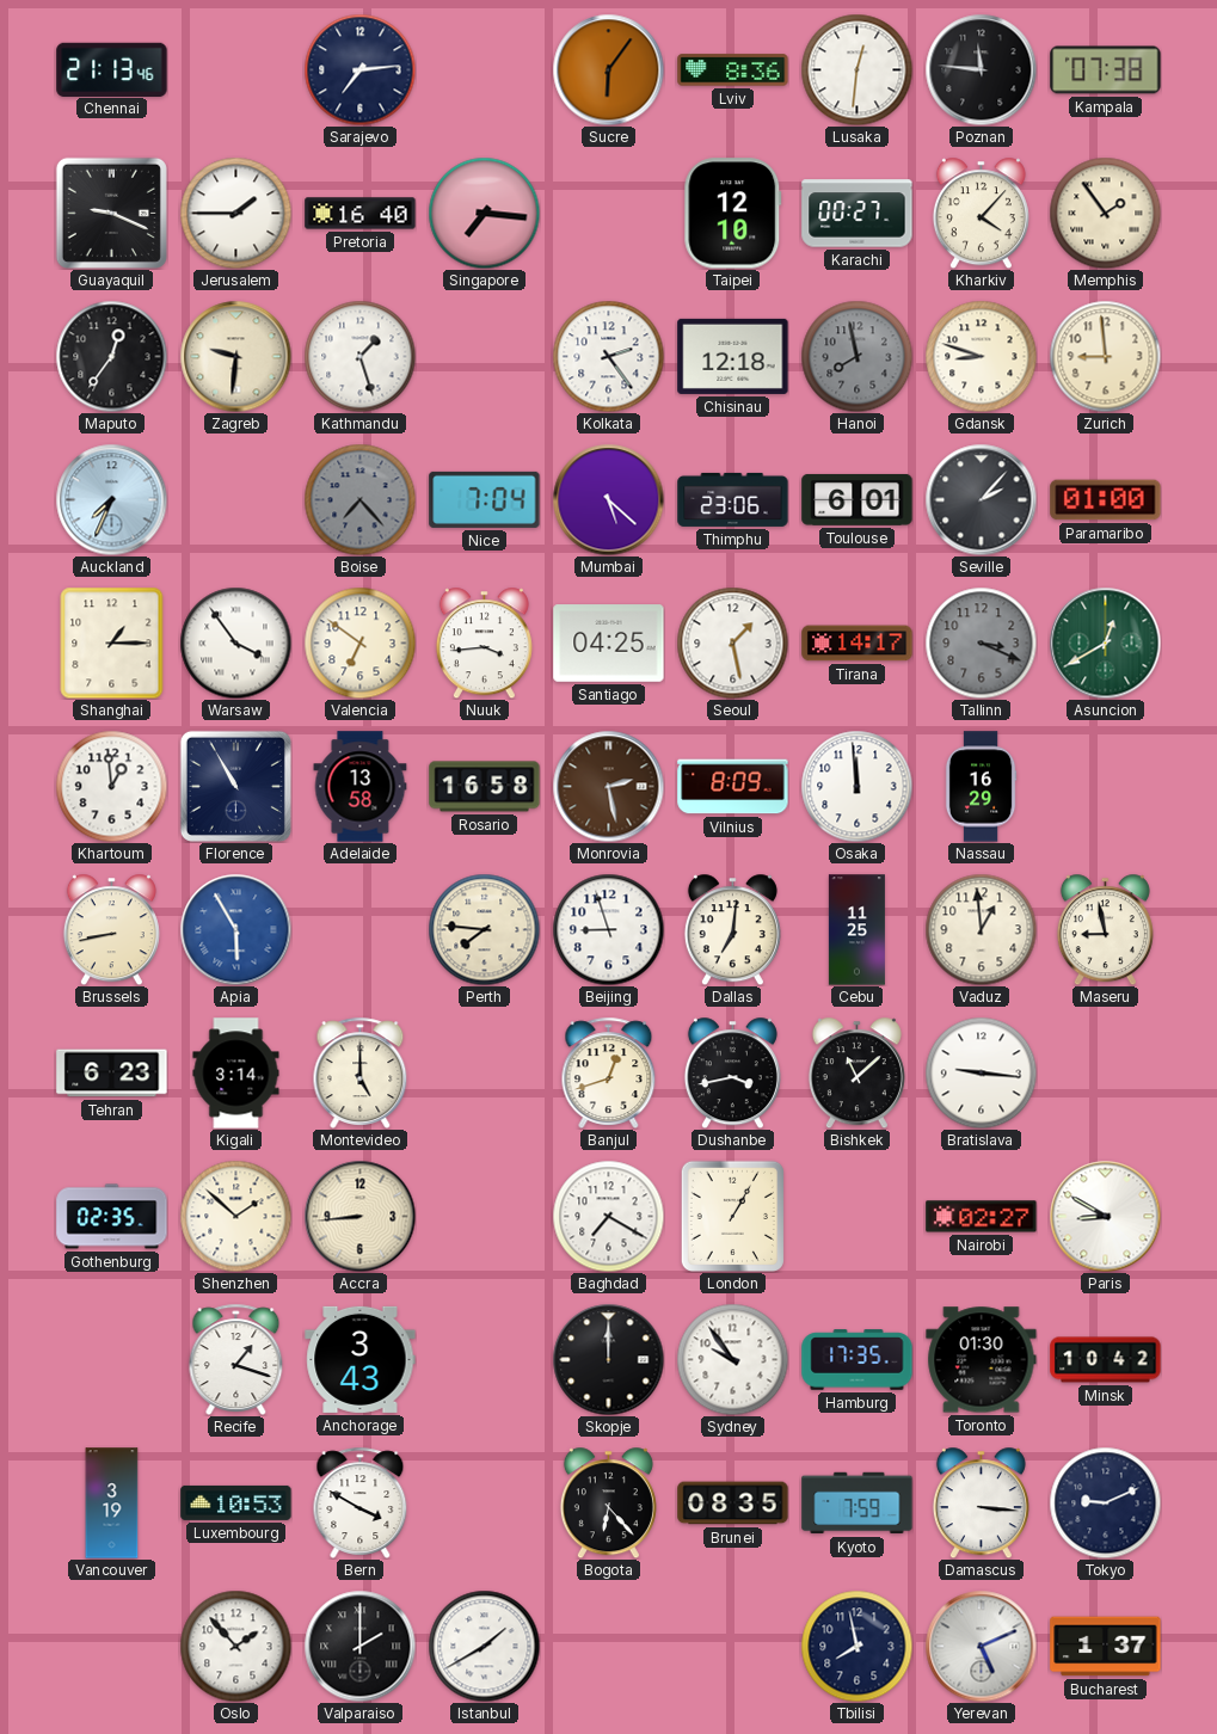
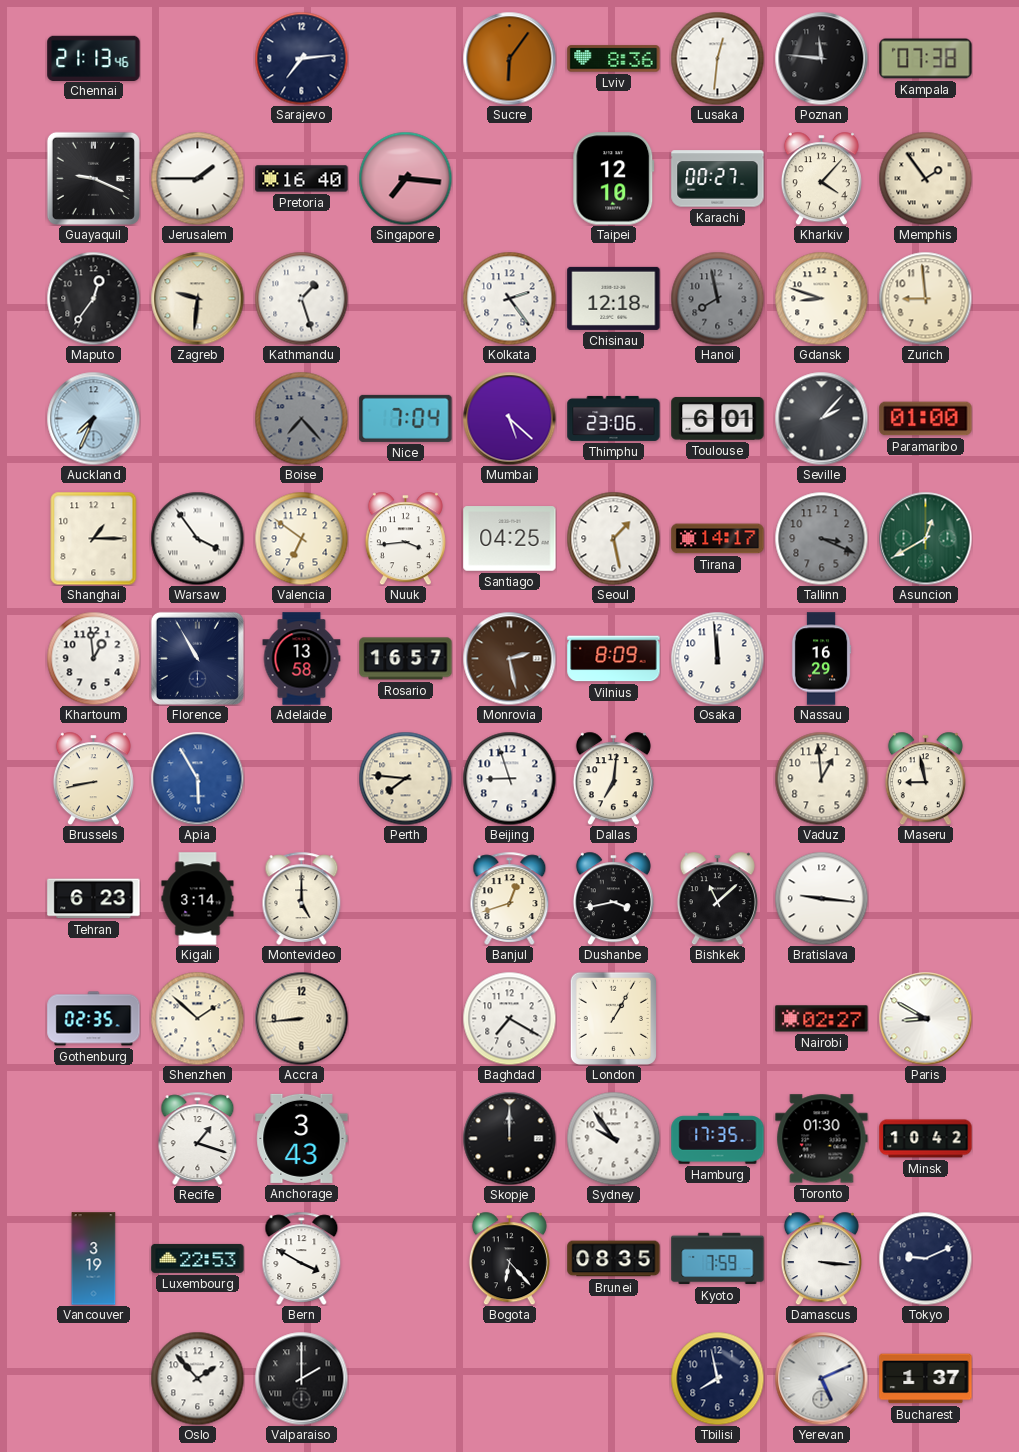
Rosario: 16:58 -> 16:57 (406, 659)
Cebu: 11:25 -> none (856, 930)
Luxembourg: 10:53 -> 22:53 (198, 1258)
Istanbul: 1:40 -> none (484, 1646)
